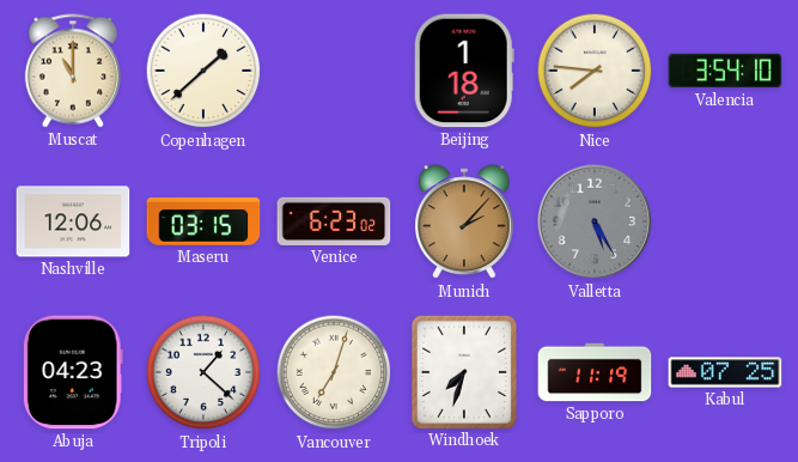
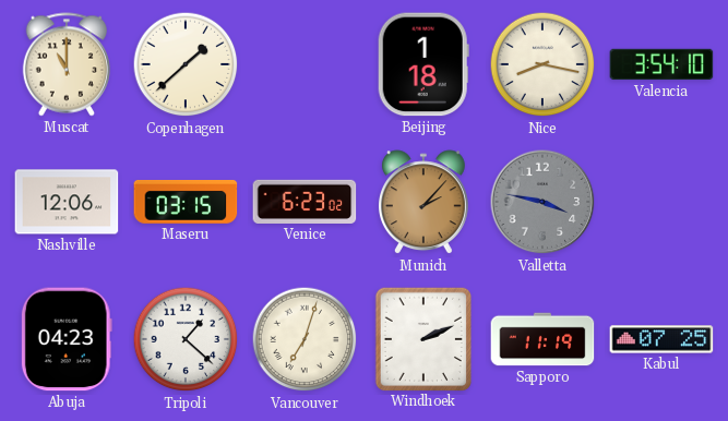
Nice: 7:46 -> 8:17 (542, 64)
Valletta: 5:25 -> 3:47 (542, 202)
Windhoek: 7:33 -> 2:11 (422, 338)
